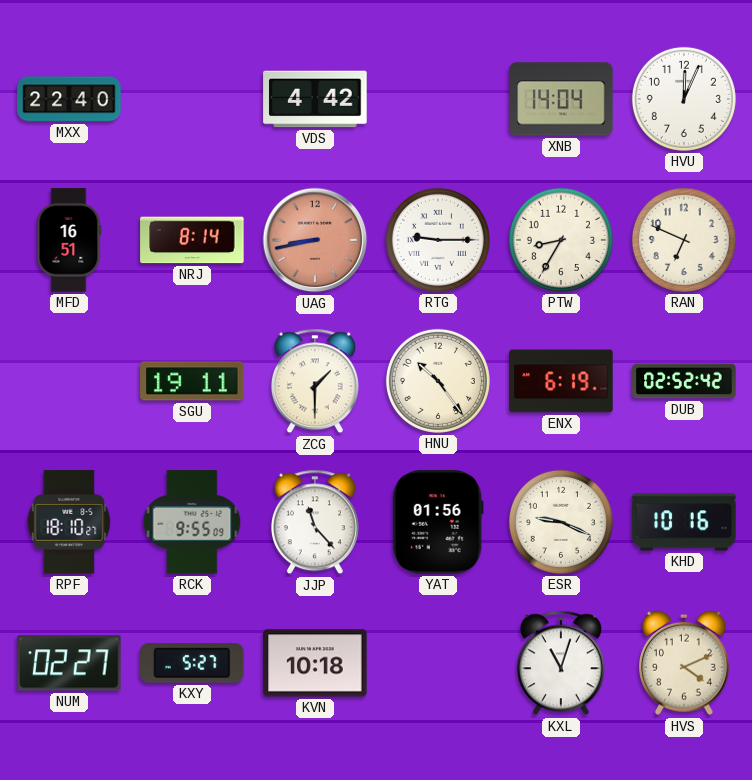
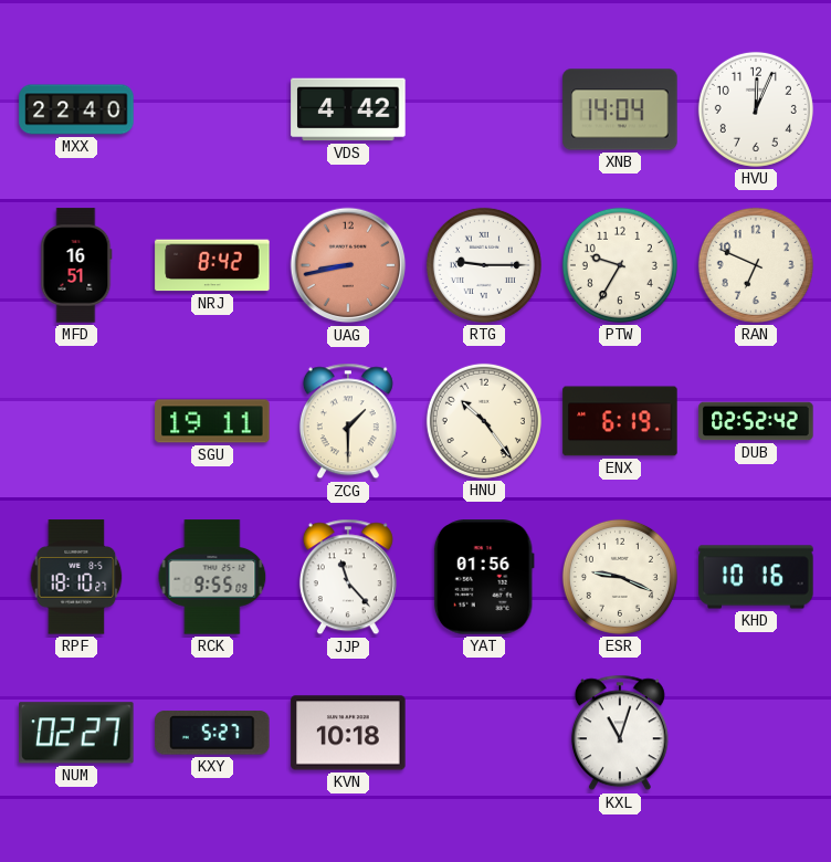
NRJ: 8:14 -> 8:42 (212, 265)
PTW: 8:35 -> 9:35 (620, 265)
HVS: 4:11 -> none (685, 663)
